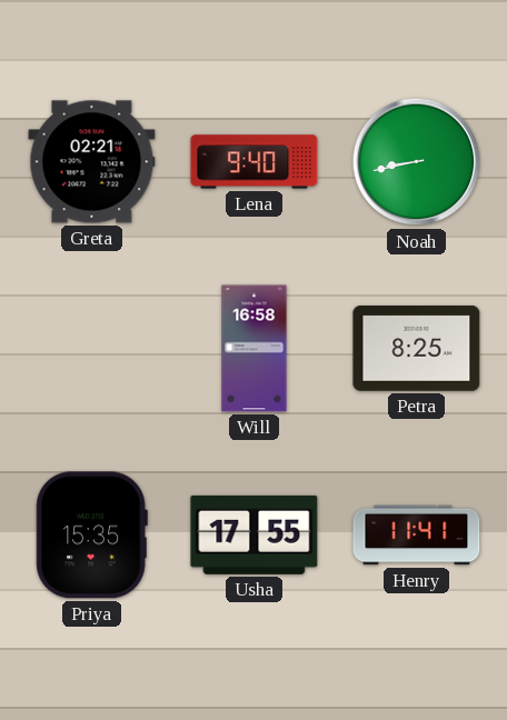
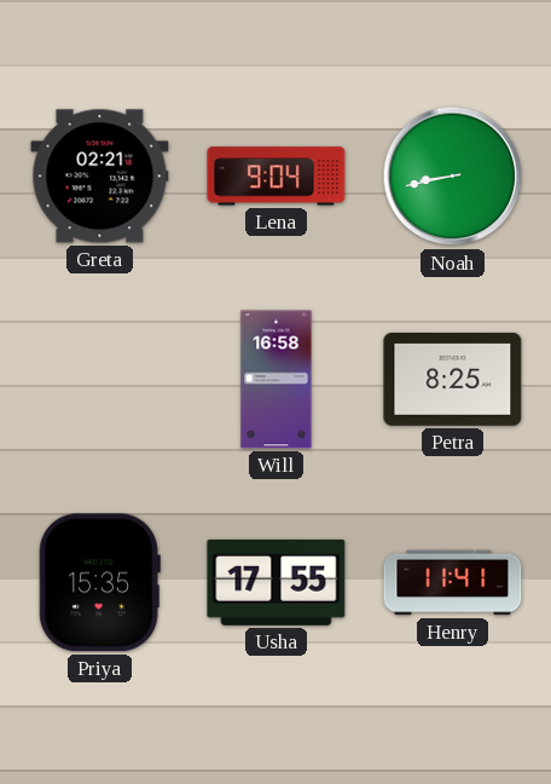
Lena: 9:40 -> 9:04 (277, 177)
